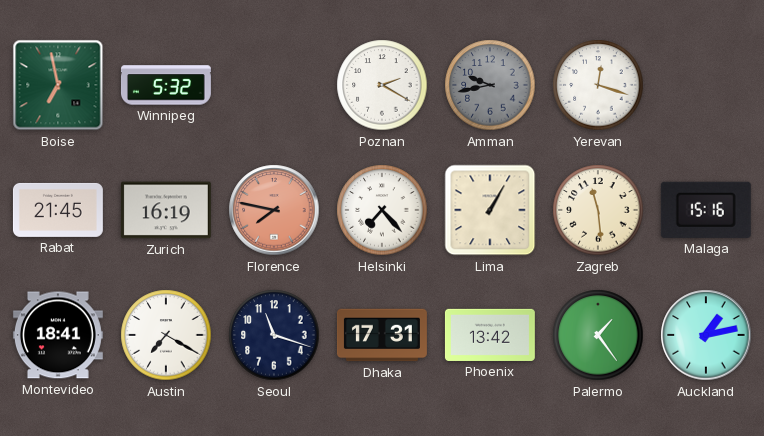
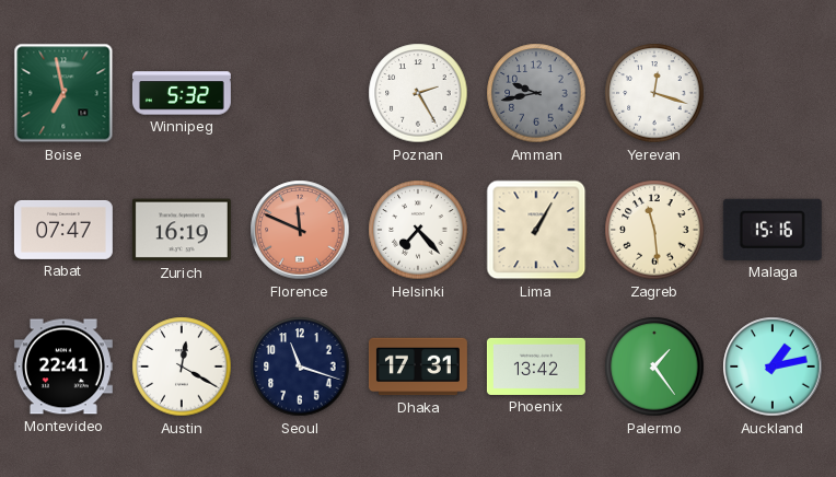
Poznan: 2:20 -> 2:25 (418, 93)
Rabat: 21:45 -> 07:47 (63, 230)
Florence: 7:47 -> 11:49 (300, 230)
Montevideo: 18:41 -> 22:41 (63, 367)
Austin: 7:20 -> 12:20 (182, 367)
